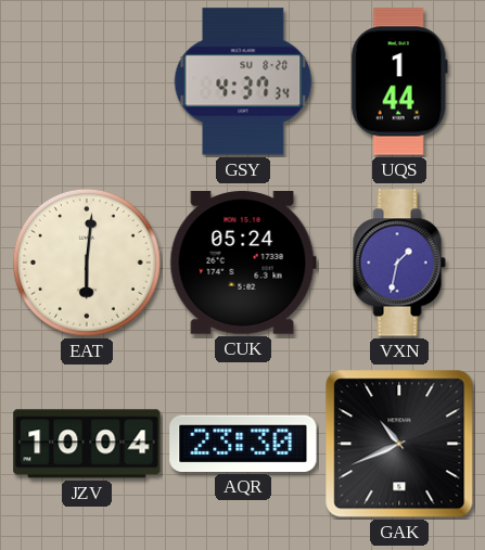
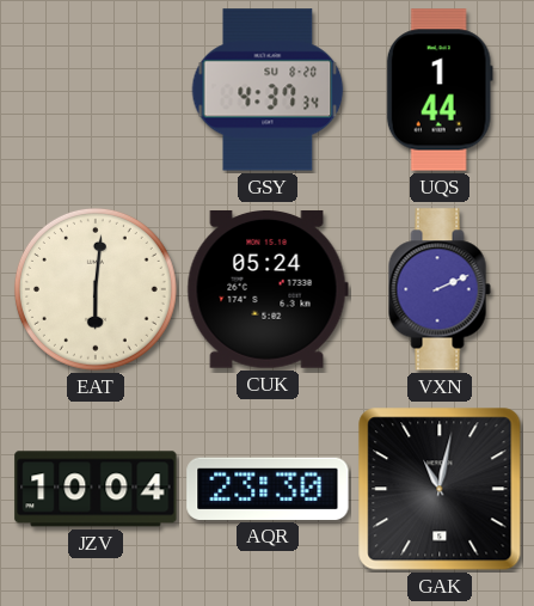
VXN: 1:32 -> 2:11 (440, 289)
GAK: 10:41 -> 11:02 (440, 489)
